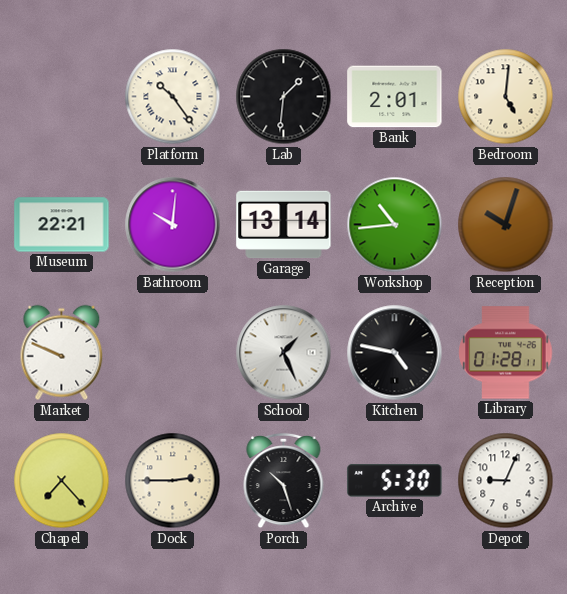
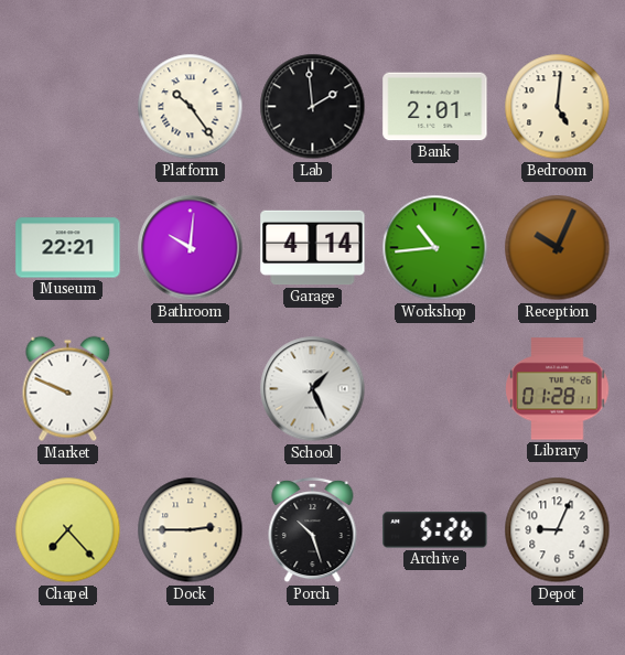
Lab: 1:31 -> 1:59 (313, 107)
Garage: 13:14 -> 4:14 (313, 248)
Reception: 10:03 -> 10:04 (558, 248)
Kitchen: 4:47 -> none (395, 353)
Archive: 5:30 -> 5:26 (435, 530)
